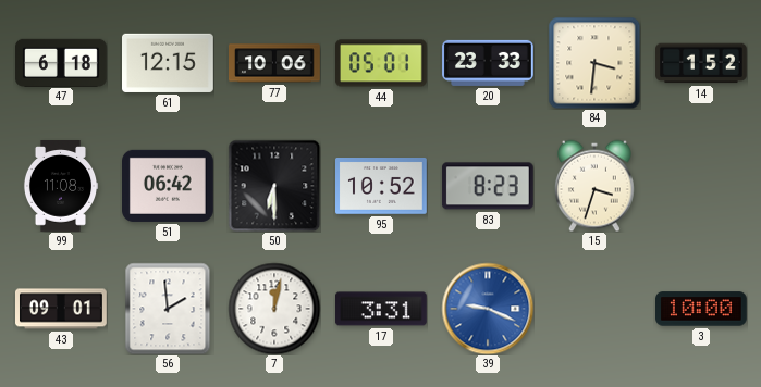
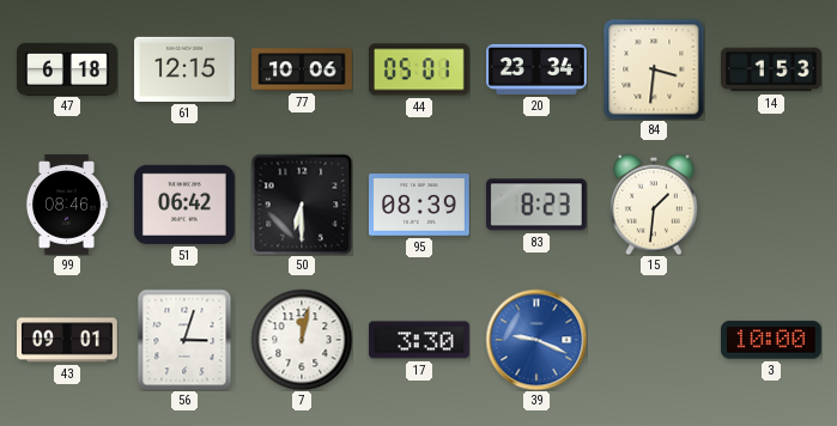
20: 23:33 -> 23:34 (538, 69)
14: 1:52 -> 1:53 (772, 69)
99: 11:08 -> 08:46 (67, 206)
95: 10:52 -> 08:39 (420, 205)
15: 3:33 -> 1:31 (654, 205)
56: 1:59 -> 3:03 (184, 340)
17: 3:31 -> 3:30 (420, 340)
